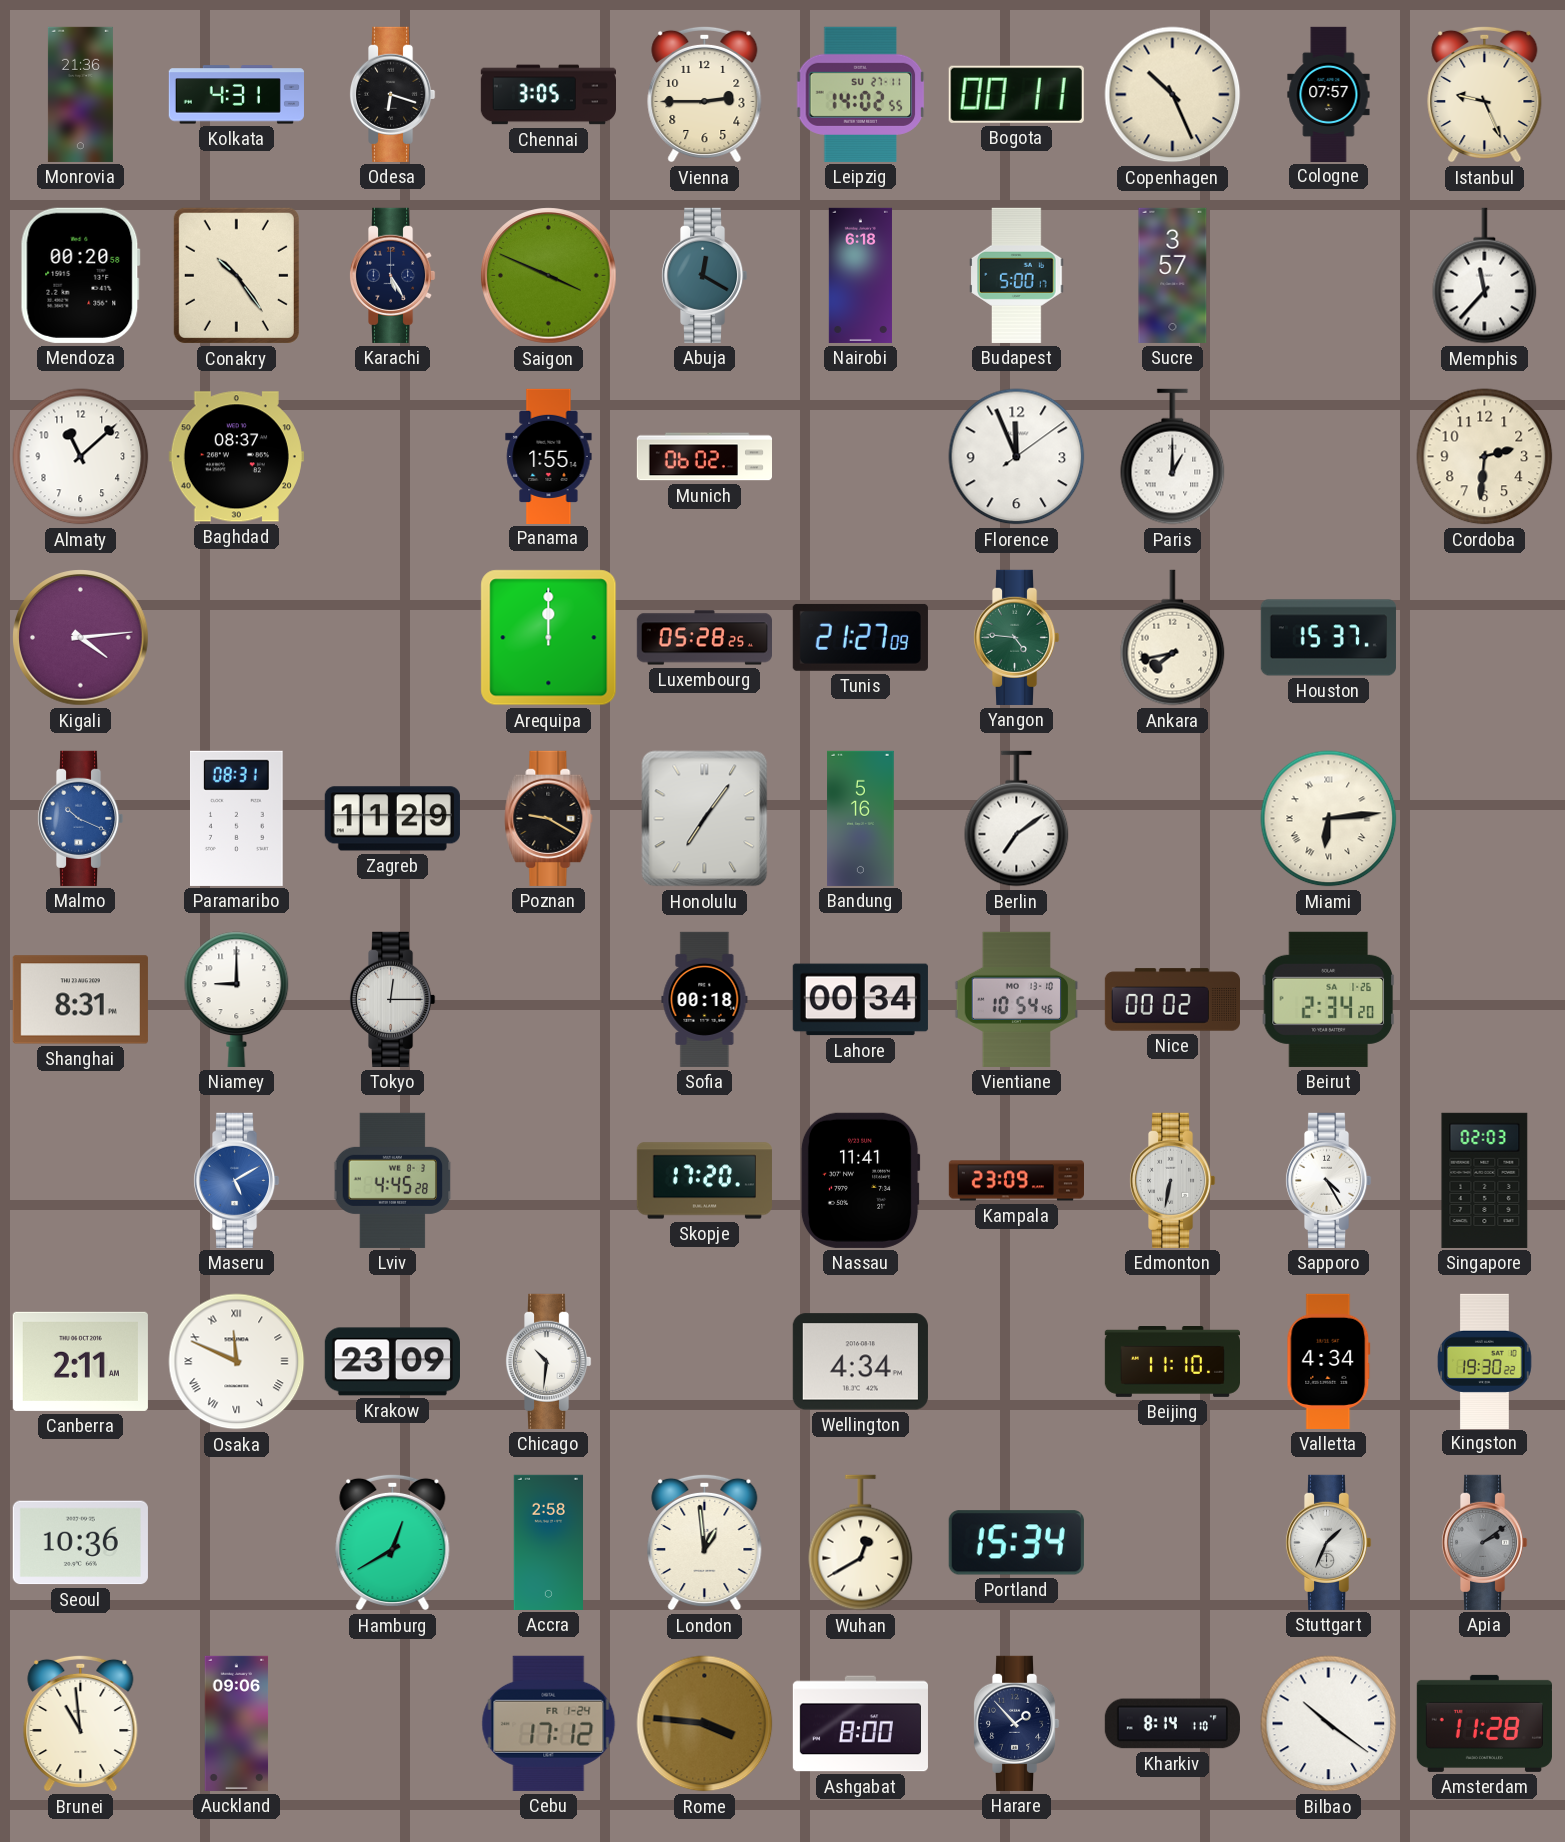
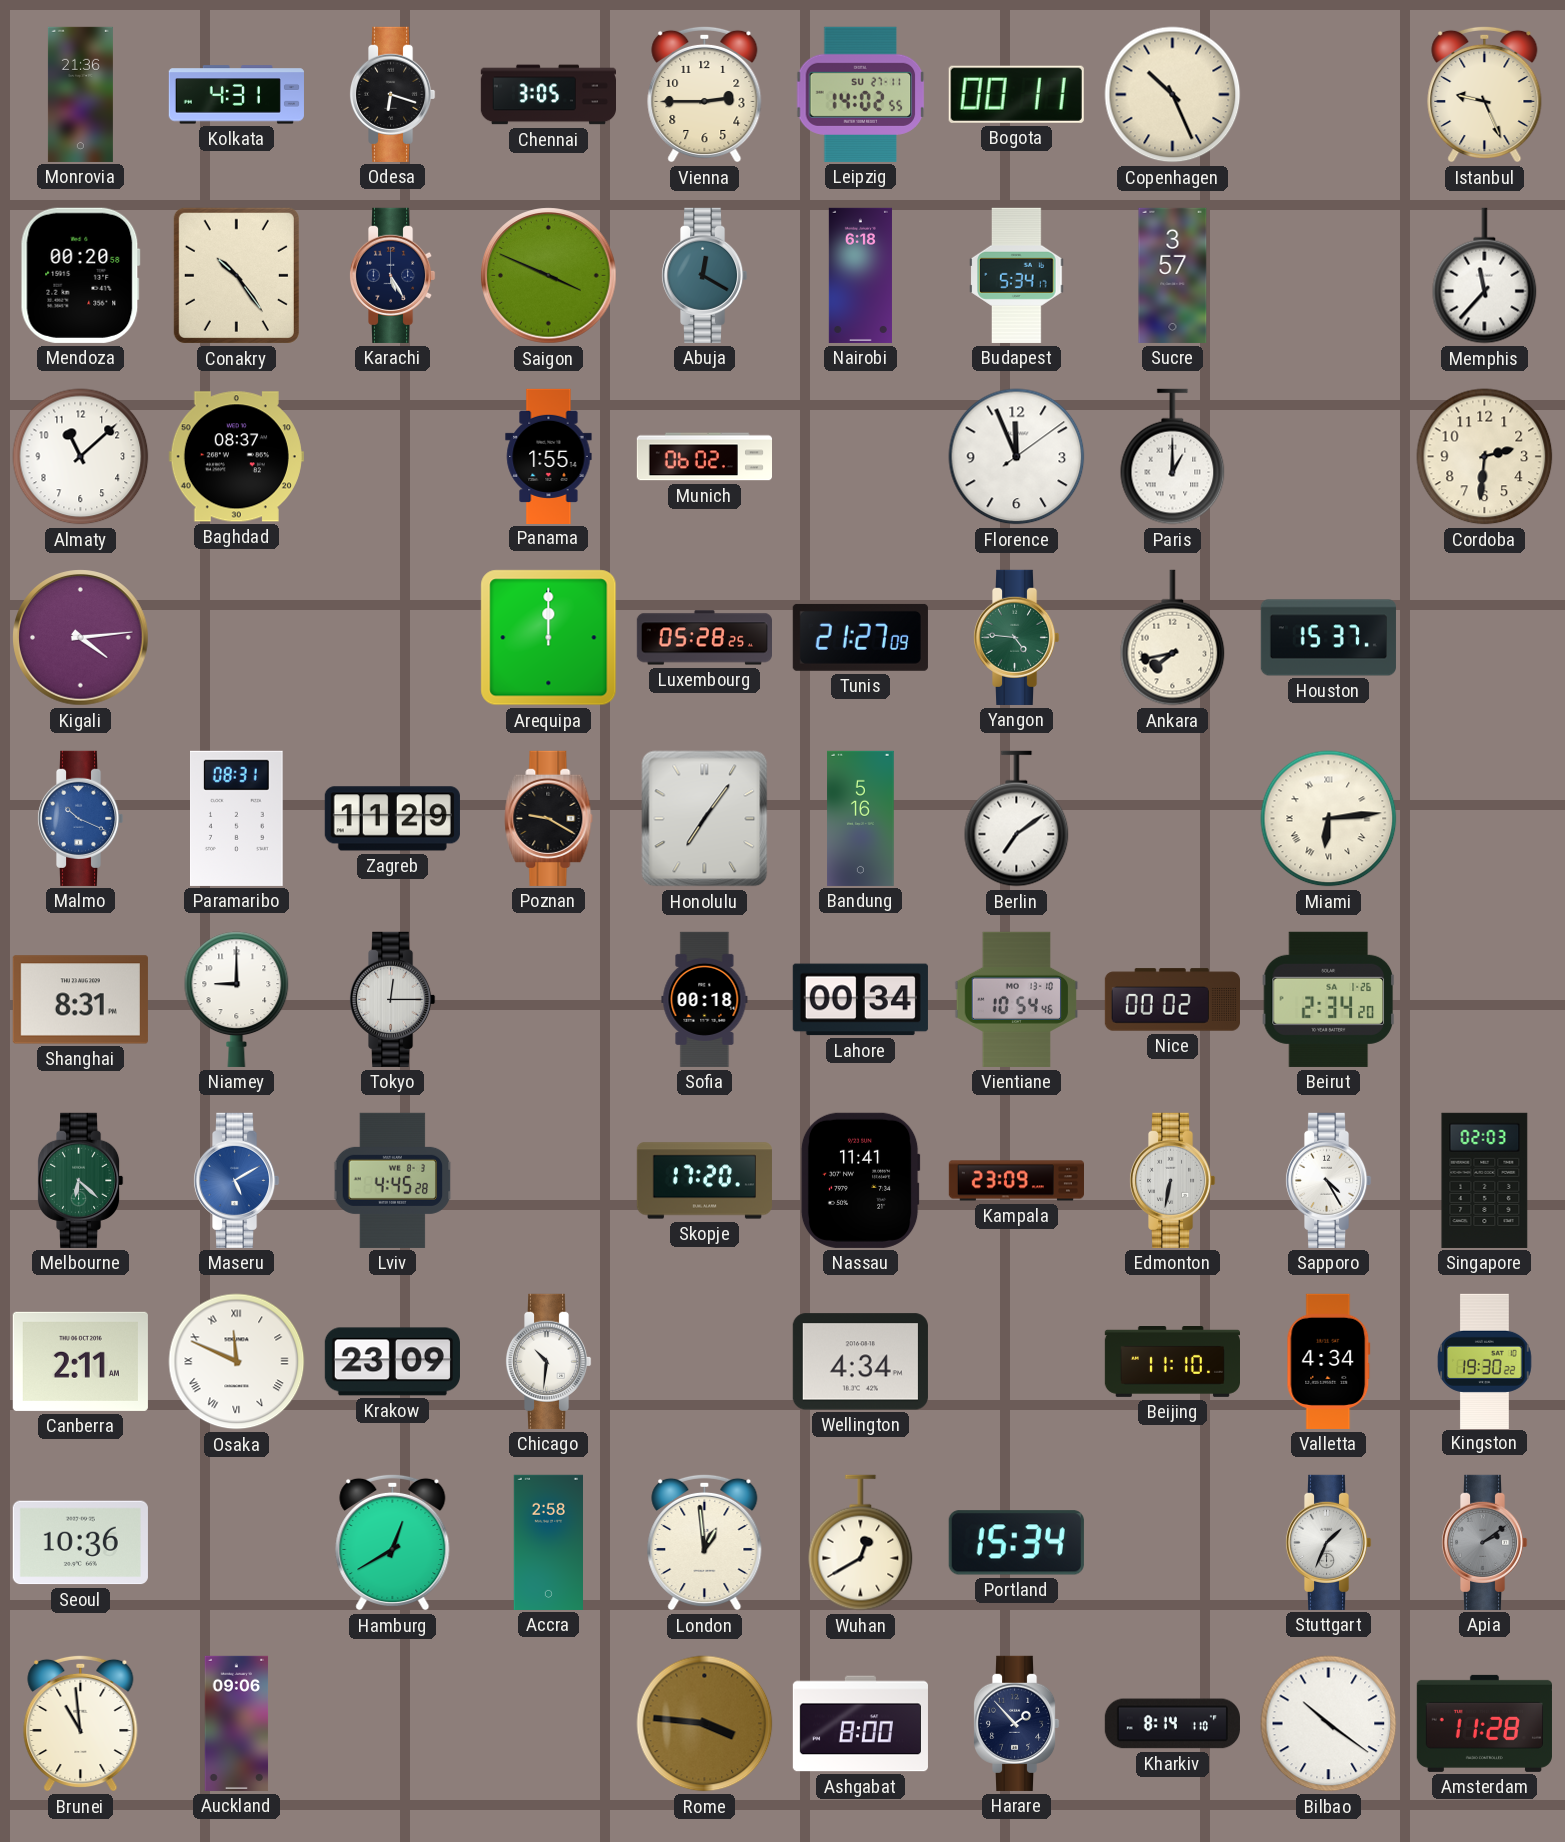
Cologne: 07:57 -> none (1329, 94)
Budapest: 5:00 -> 5:34 (1017, 275)
Melbourne: none -> 6:22 (80, 1180)
Cebu: 17:12 -> none (549, 1723)
